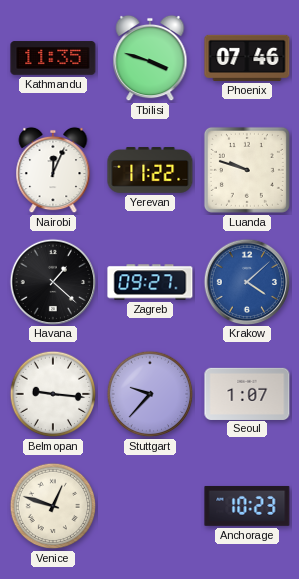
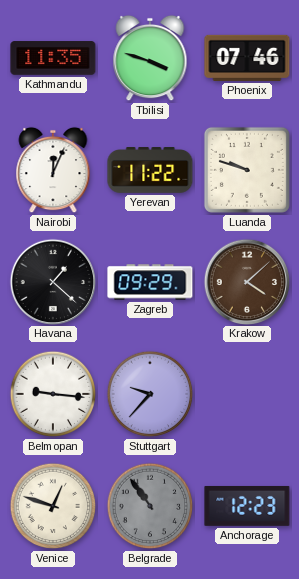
Zagreb: 09:27 -> 09:29 (150, 282)
Krakow dial: blue -> brown (246, 281)
Seoul: 1:07 -> none (247, 393)
Belgrade: none -> 10:54 (150, 506)
Anchorage: 10:23 -> 12:23 (247, 506)
